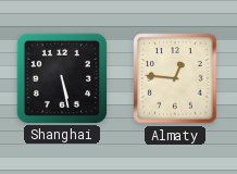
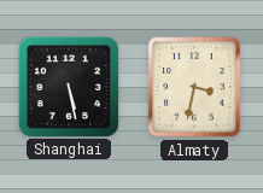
Almaty: 12:46 -> 3:32 (194, 87)
